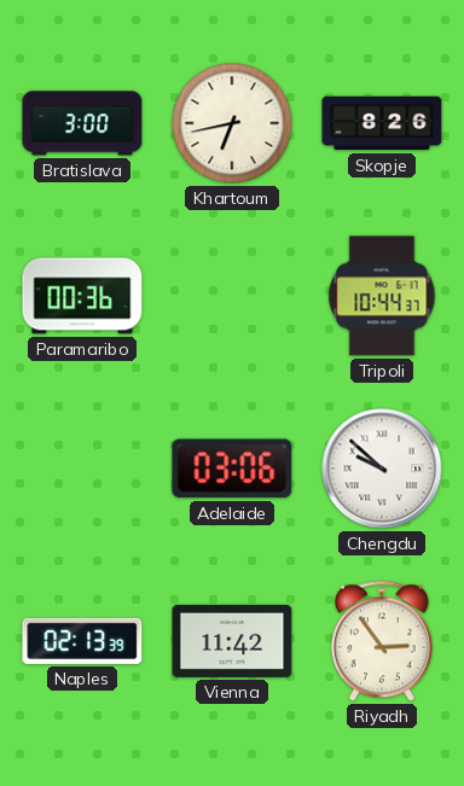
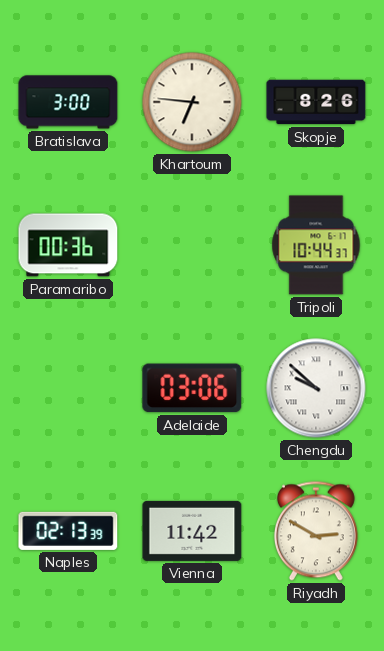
Khartoum: 6:43 -> 6:46 (192, 102)
Riyadh: 2:54 -> 2:50 (316, 531)
